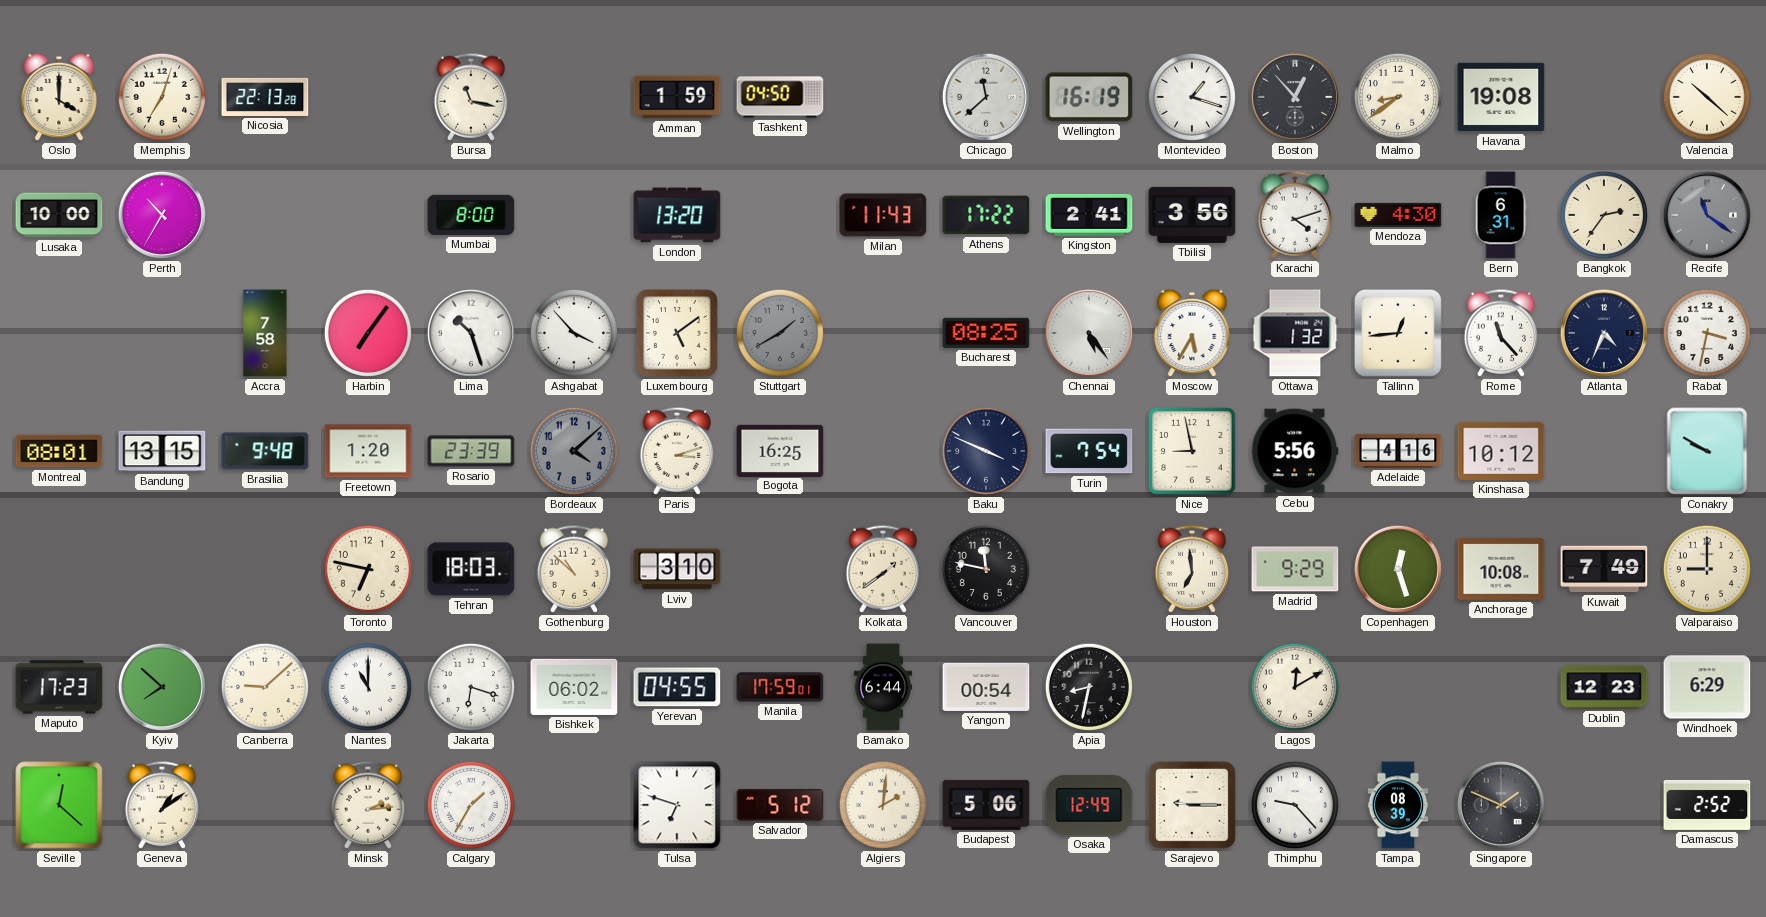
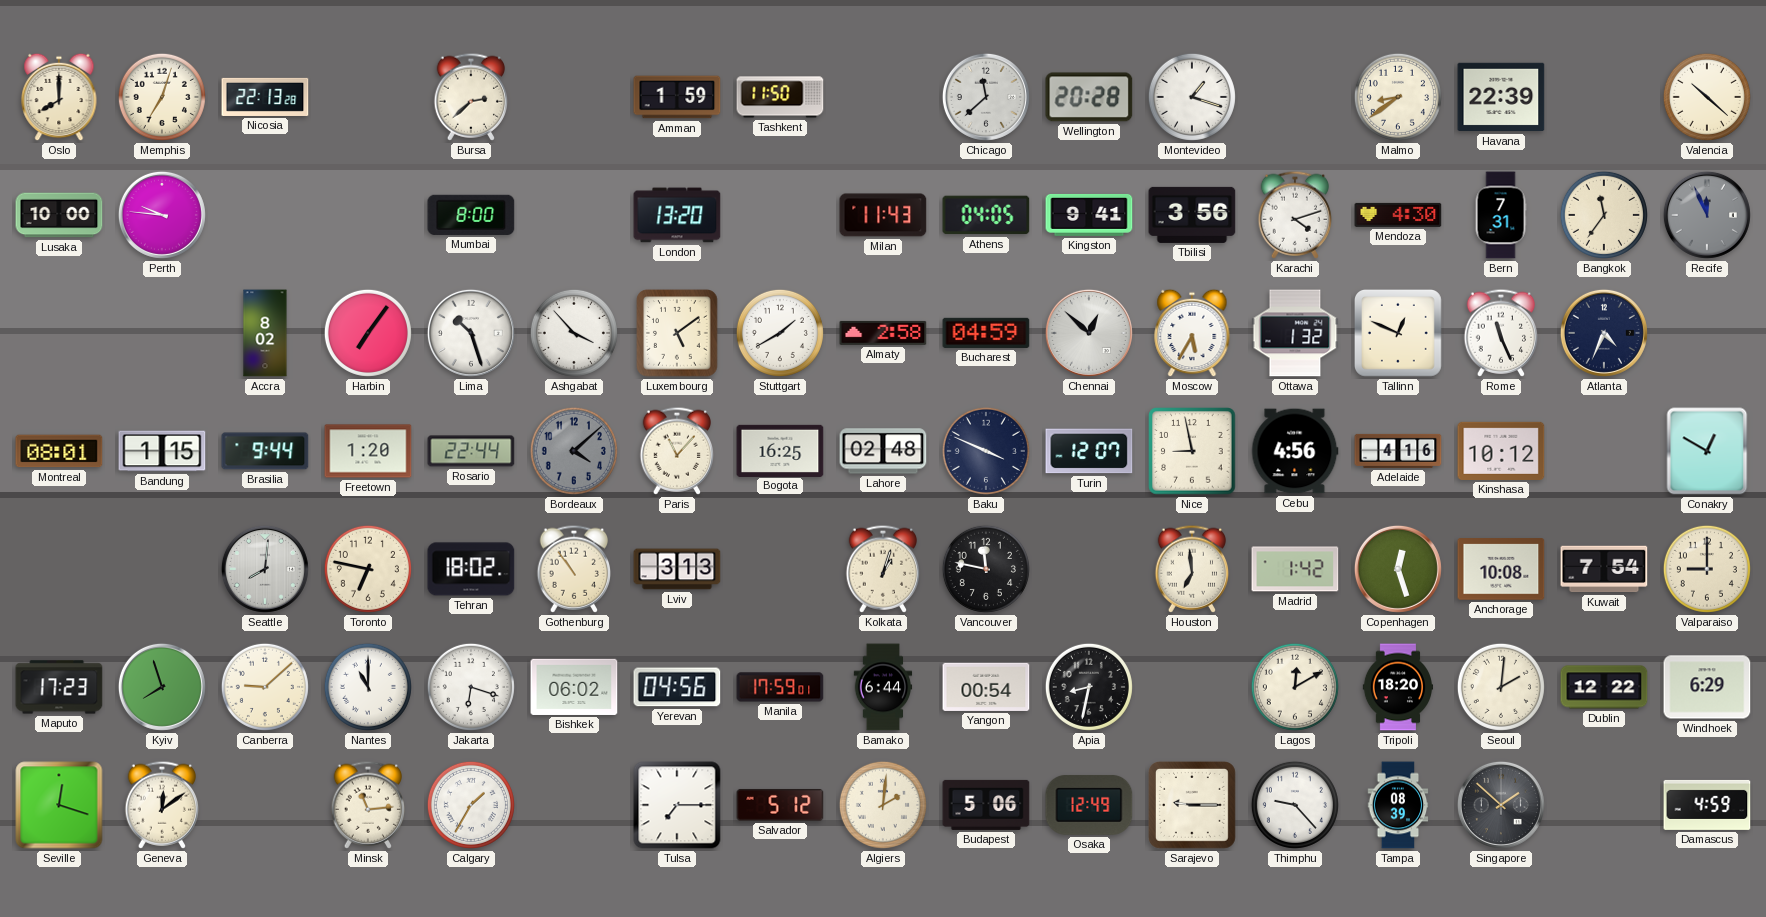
Oslo: 4:00 -> 8:00 (59, 97)
Bursa: 11:17 -> 2:38 (471, 97)
Tashkent: 04:50 -> 11:50 (780, 97)
Wellington: 16:19 -> 20:28 (1089, 97)
Boston: 12:53 -> none (1295, 97)
Havana: 19:08 -> 22:39 (1501, 97)
Perth: 10:35 -> 9:46 (162, 215)
Athens: 17:22 -> 04:05 (986, 215)
Kingston: 2:41 -> 9:41 (1089, 215)
Bern: 6:31 -> 7:31 (1501, 215)
Bangkok: 2:36 -> 11:36 (1604, 215)
Recife: 11:21 -> 11:56 (1707, 215)
Accra: 7:58 -> 8:02 (265, 333)
Stuttgart dial: grey -> white (780, 333)
Almaty: none -> 2:58 (883, 333)
Bucharest: 08:25 -> 04:59 (986, 333)
Chennai: 5:24 -> 12:52 (1089, 333)
Tallinn: 12:44 -> 12:49 (1398, 333)
Rome: 11:23 -> 11:26 (1501, 333)
Rabat: 3:32 -> none (1707, 333)
Bandung: 13:15 -> 1:15 (162, 451)
Brasilia: 9:48 -> 9:44 (265, 451)
Rosario: 23:39 -> 22:44 (471, 451)
Paris: 3:12 -> 11:07 (677, 451)
Lahore: none -> 02:48 (883, 451)
Turin: 7:54 -> 12:07 (1089, 451)
Cebu: 5:56 -> 4:56 (1295, 451)
Conakry: 9:50 -> 12:50 (1707, 451)
Seattle: none -> 8:01 (265, 569)
Tehran: 18:03 -> 18:02 (471, 569)
Gothenburg: 10:52 -> 10:54 (574, 569)
Lviv: 3:10 -> 3:13 (677, 569)
Kolkata: 1:39 -> 1:03 (883, 569)
Madrid: 9:29 -> 1:42 (1295, 569)
Kuwait: 7:49 -> 7:54 (1604, 569)
Kyiv: 7:52 -> 7:57 (162, 687)
Yerevan: 04:55 -> 04:56 (677, 687)
Tripoli: none -> 18:20 (1397, 687)
Seoul: none -> 2:01 (1501, 687)
Dublin: 12:23 -> 12:22 (1604, 687)
Seville: 12:22 -> 12:18 (59, 805)
Geneva: 1:09 -> 12:09 (162, 805)
Minsk: 2:14 -> 11:14 (368, 805)
Tulsa: 6:48 -> 7:15 (677, 805)
Singapore: 1:49 -> 1:52 (1501, 805)
Damascus: 2:52 -> 4:59 (1707, 805)
